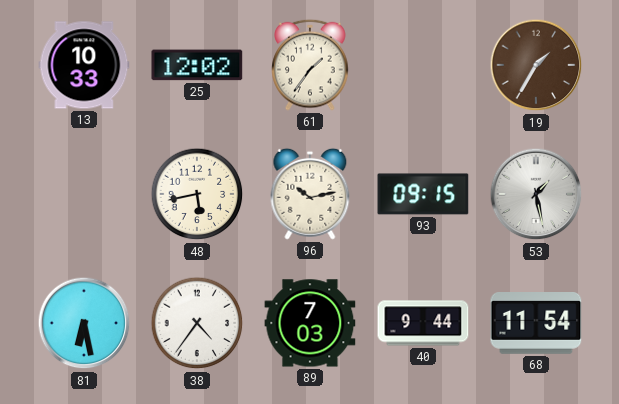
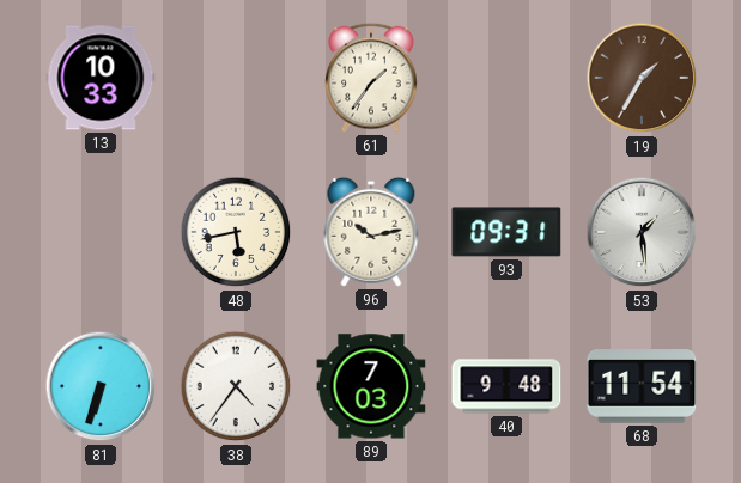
25: 12:02 -> none (197, 65)
93: 09:15 -> 09:31 (506, 232)
53: 1:28 -> 1:29 (642, 232)
81: 6:28 -> 6:33 (101, 386)
40: 9:44 -> 9:48 (506, 386)
